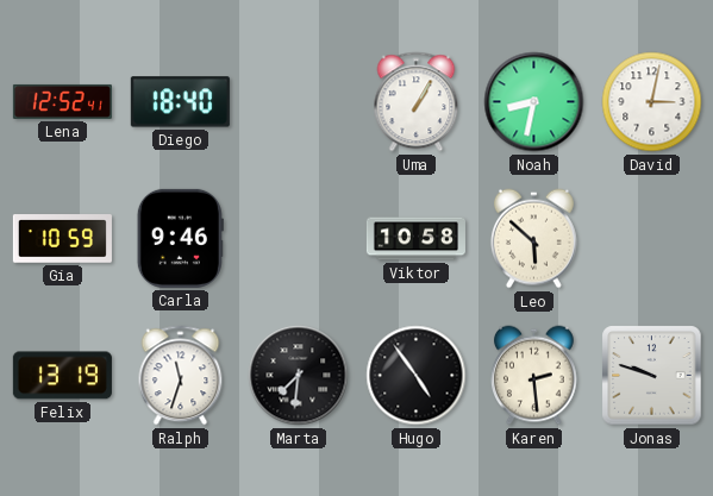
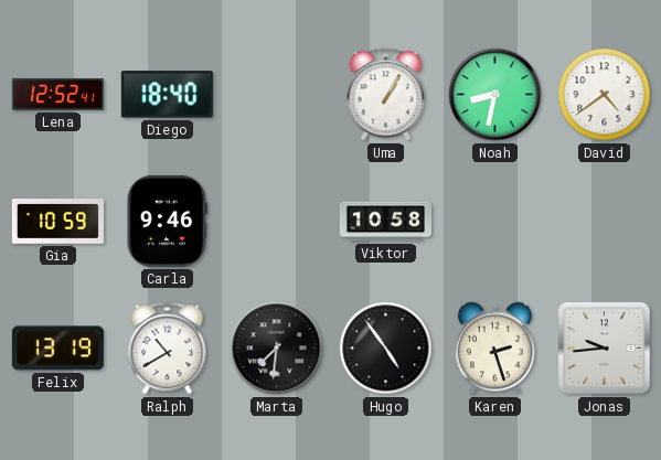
David: 3:02 -> 4:39 (605, 95)
Leo: 5:52 -> none (533, 239)
Ralph: 11:33 -> 10:40 (168, 349)
Karen: 2:29 -> 2:27 (494, 349)
Jonas: 9:48 -> 9:44 (605, 349)
